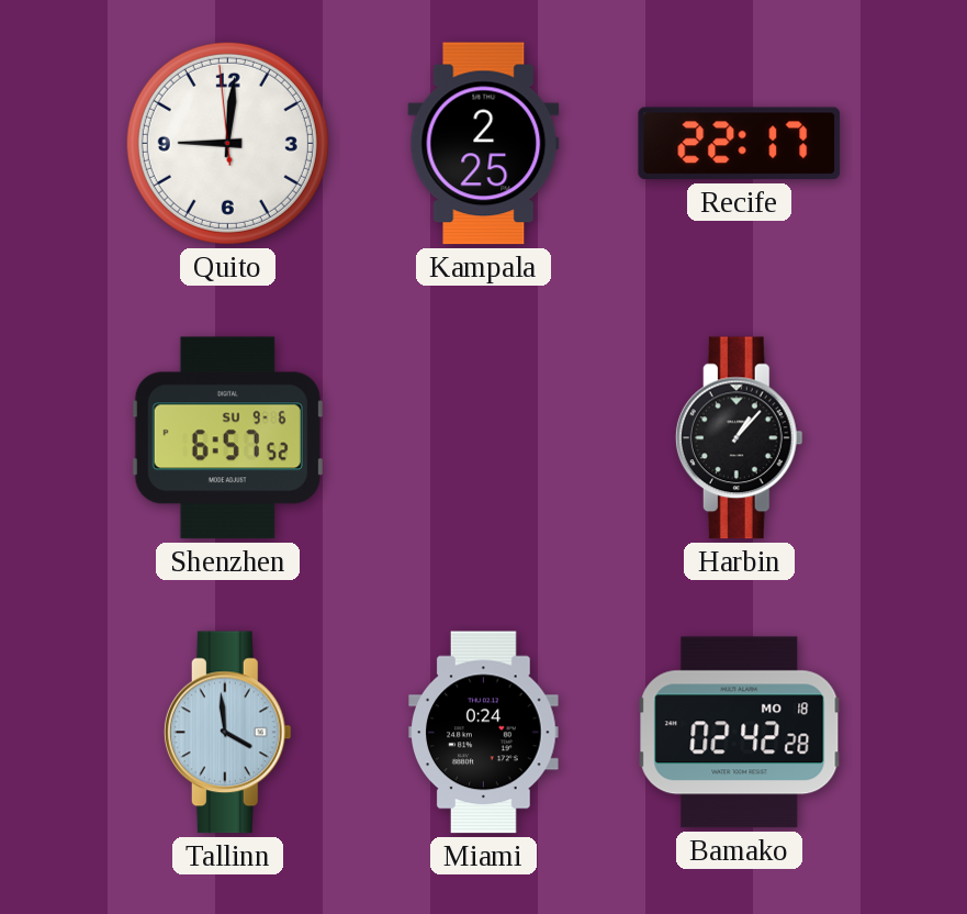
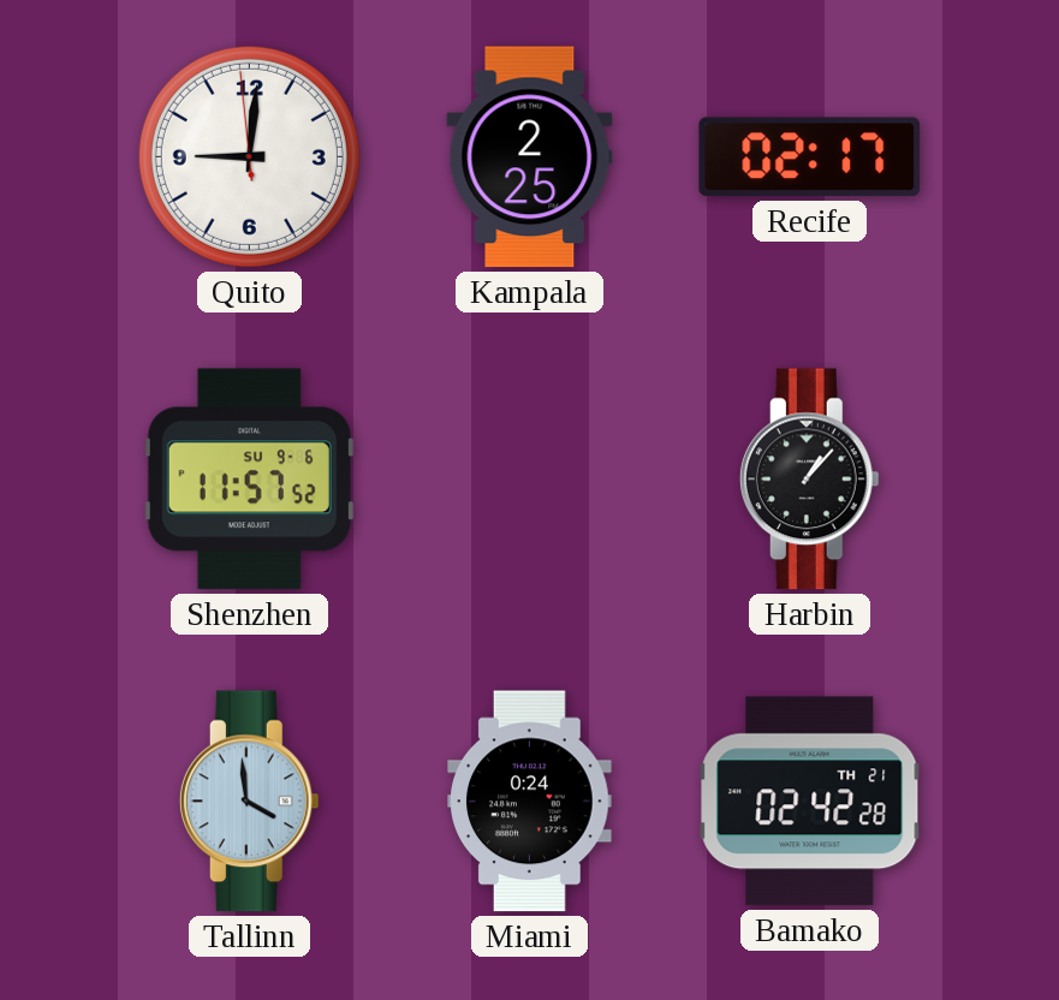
Recife: 22:17 -> 02:17 (810, 157)
Shenzhen: 6:57 -> 11:57 (249, 480)
Bamako date: MO 18 -> TH 21 (810, 802)
